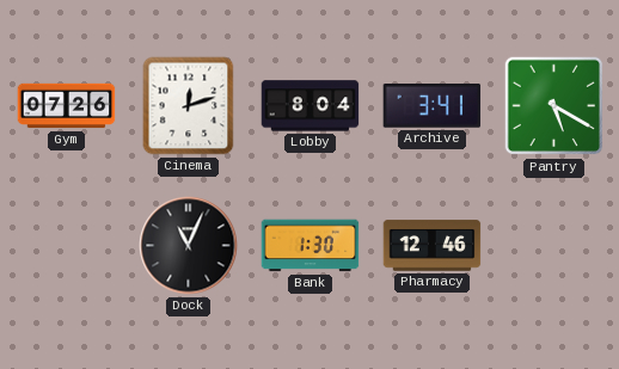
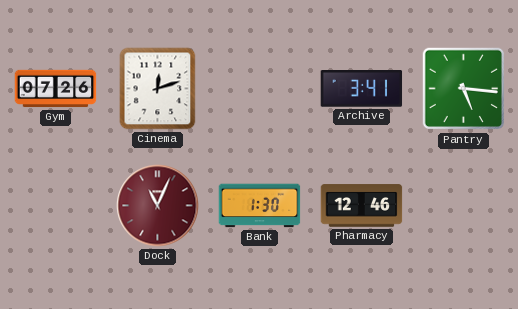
Lobby: 8:04 -> none (311, 106)
Pantry: 5:20 -> 5:16 (464, 89)
Dock dial: black -> burgundy (158, 206)
